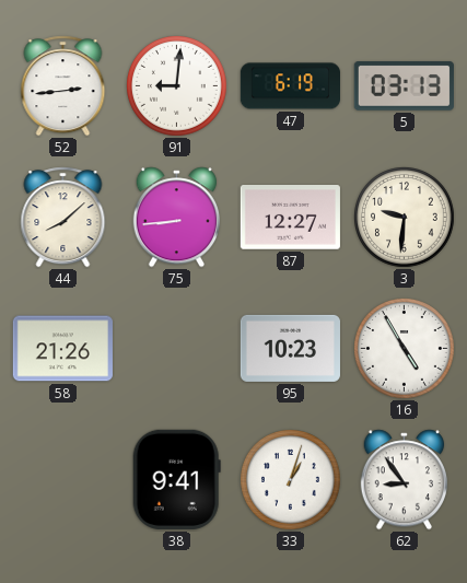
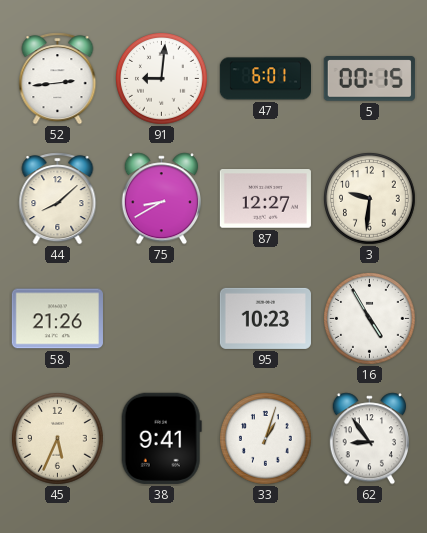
47: 6:19 -> 6:01 (265, 79)
5: 03:13 -> 00:15 (369, 79)
75: 8:44 -> 8:40 (161, 199)
45: none -> 5:34 (58, 439)
